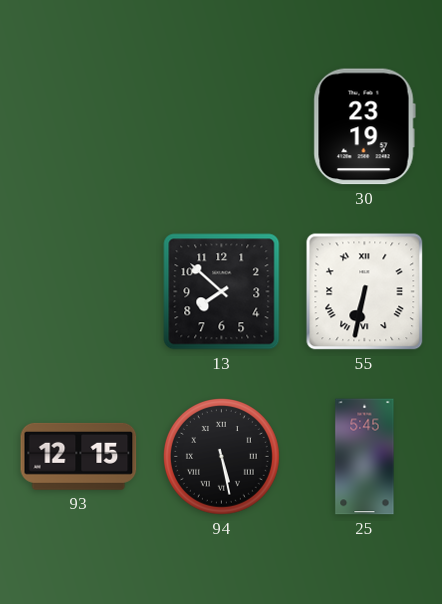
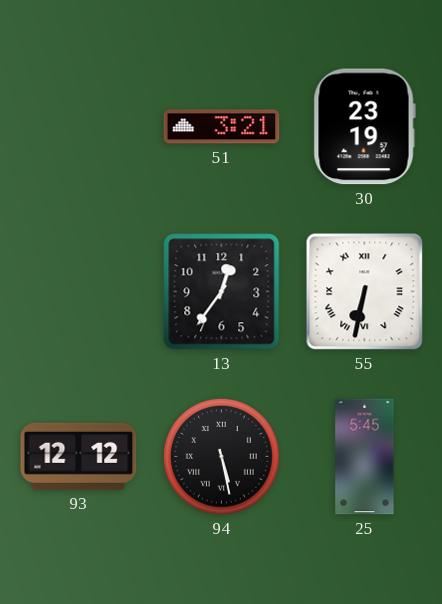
51: none -> 3:21 (222, 127)
13: 7:52 -> 12:36 (222, 292)
93: 12:15 -> 12:12 (79, 456)
